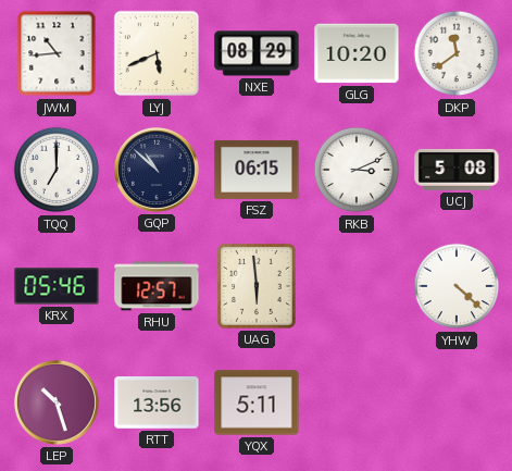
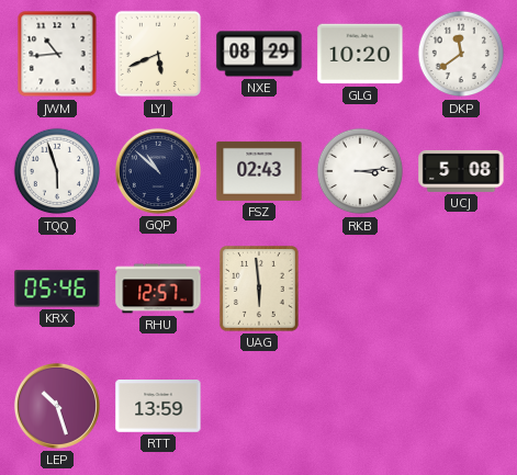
TQQ: 7:00 -> 5:57 (57, 171)
FSZ: 06:15 -> 02:43 (259, 171)
RKB: 3:11 -> 3:14 (360, 171)
YHW: 4:22 -> none (457, 286)
RTT: 13:56 -> 13:59 (158, 406)
YQX: 5:11 -> none (257, 402)
